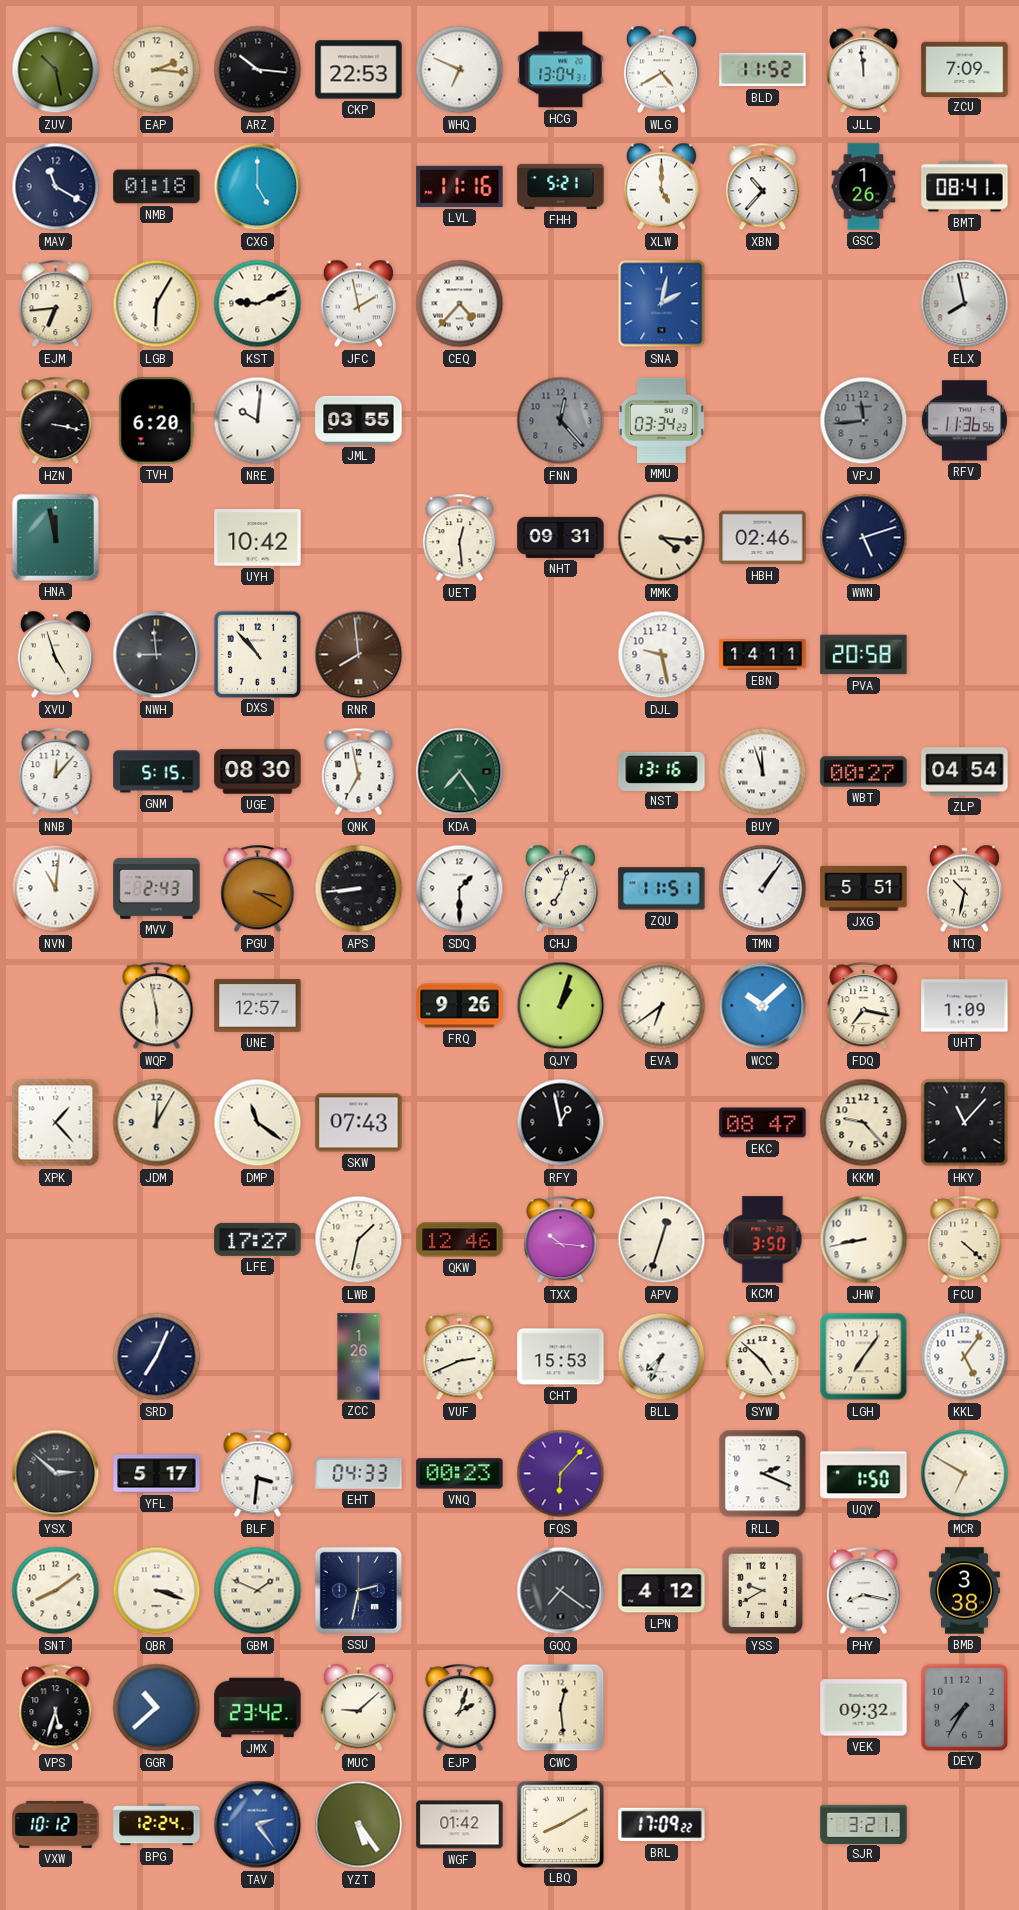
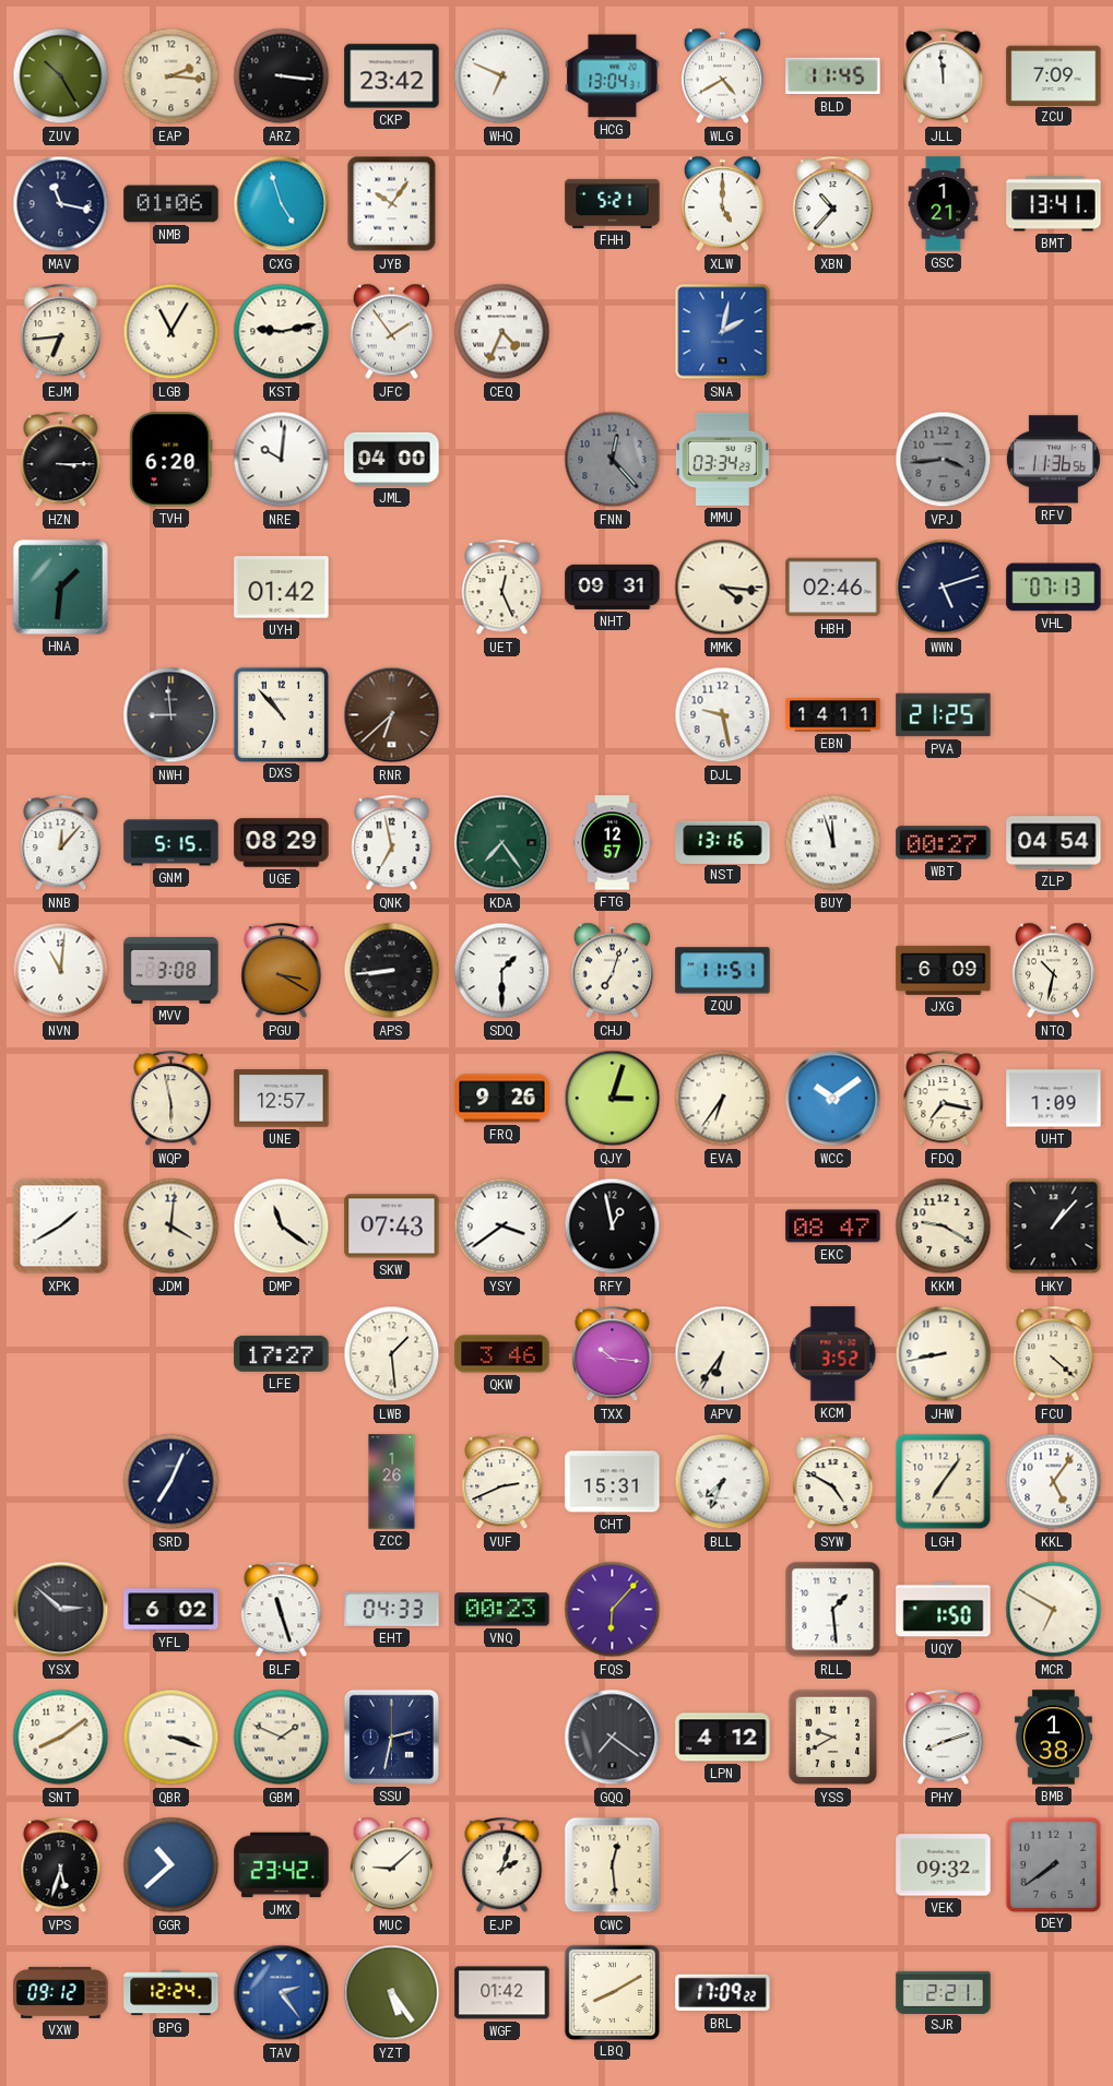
ZUV: 10:28 -> 10:25 (61, 76)
ARZ: 10:16 -> 3:16 (282, 76)
CKP: 22:53 -> 23:42 (392, 76)
BLD: 11:52 -> 11:45 (833, 76)
MAV: 11:20 -> 11:17 (61, 204)
NMB: 01:18 -> 01:06 (171, 204)
CXG: 5:00 -> 4:57 (282, 204)
JYB: none -> 10:06 (392, 204)
LVL: 11:16 -> none (460, 186)
GSC: 1:26 -> 1:21 (944, 204)
BMT: 08:41 -> 13:41 (1054, 204)
LGB: 6:05 -> 11:05 (171, 332)
KST: 9:11 -> 9:13 (282, 332)
JFC: 1:58 -> 1:54 (391, 332)
CEQ: 4:37 -> 4:34 (502, 332)
ELX: 7:58 -> none (965, 304)
HZN: 3:17 -> 3:15 (61, 460)
JML: 03:55 -> 04:00 (392, 459)
VPJ: 11:44 -> 3:44 (944, 460)
HNA: 11:58 -> 1:31 (60, 586)
UYH: 10:42 -> 01:42 (282, 588)
UET: 12:29 -> 12:26 (502, 588)
VHL: none -> 07:13 (1054, 588)
XVU: 4:57 -> none (55, 655)
RNR: 7:59 -> 6:38 (392, 715)
PVA: 20:58 -> 21:25 (944, 715)
UGE: 08:30 -> 08:29 (282, 843)
FTG: none -> 12:57 (613, 843)
MVV: 2:43 -> 3:08 (171, 970)
TMN: 1:06 -> none (763, 889)
JXG: 5:51 -> 6:09 (944, 970)
QJY: 1:03 -> 3:03 (613, 1099)
EVA: 6:39 -> 6:36 (723, 1099)
WCC: 10:08 -> 10:09 (833, 1099)
XPK: 1:23 -> 1:40 (61, 1226)
JDM: 12:05 -> 4:01 (171, 1226)
YSY: none -> 3:39 (502, 1226)
KKM: 9:23 -> 9:20 (944, 1226)
HKY: 11:07 -> 1:07 (1054, 1226)
LWB: 1:32 -> 1:29 (392, 1354)
QKW: 12:46 -> 3:46 (502, 1354)
APV: 12:33 -> 6:36 (723, 1354)
KCM: 3:50 -> 3:52 (833, 1354)
CHT: 15:53 -> 15:31 (613, 1482)
SYW: 4:52 -> 4:50 (833, 1482)
YFL: 5:17 -> 6:02 (171, 1610)
BLF: 3:31 -> 11:27 (282, 1610)
RLL: 2:19 -> 1:29 (833, 1610)
PHY: 8:17 -> 8:12 (944, 1738)
BMB: 3:38 -> 1:38 (1053, 1738)
DEY: 7:35 -> 7:39 (1053, 1864)
VXW: 10:12 -> 09:12 (61, 1992)
SJR: 3:21 -> 2:21 (944, 1992)
